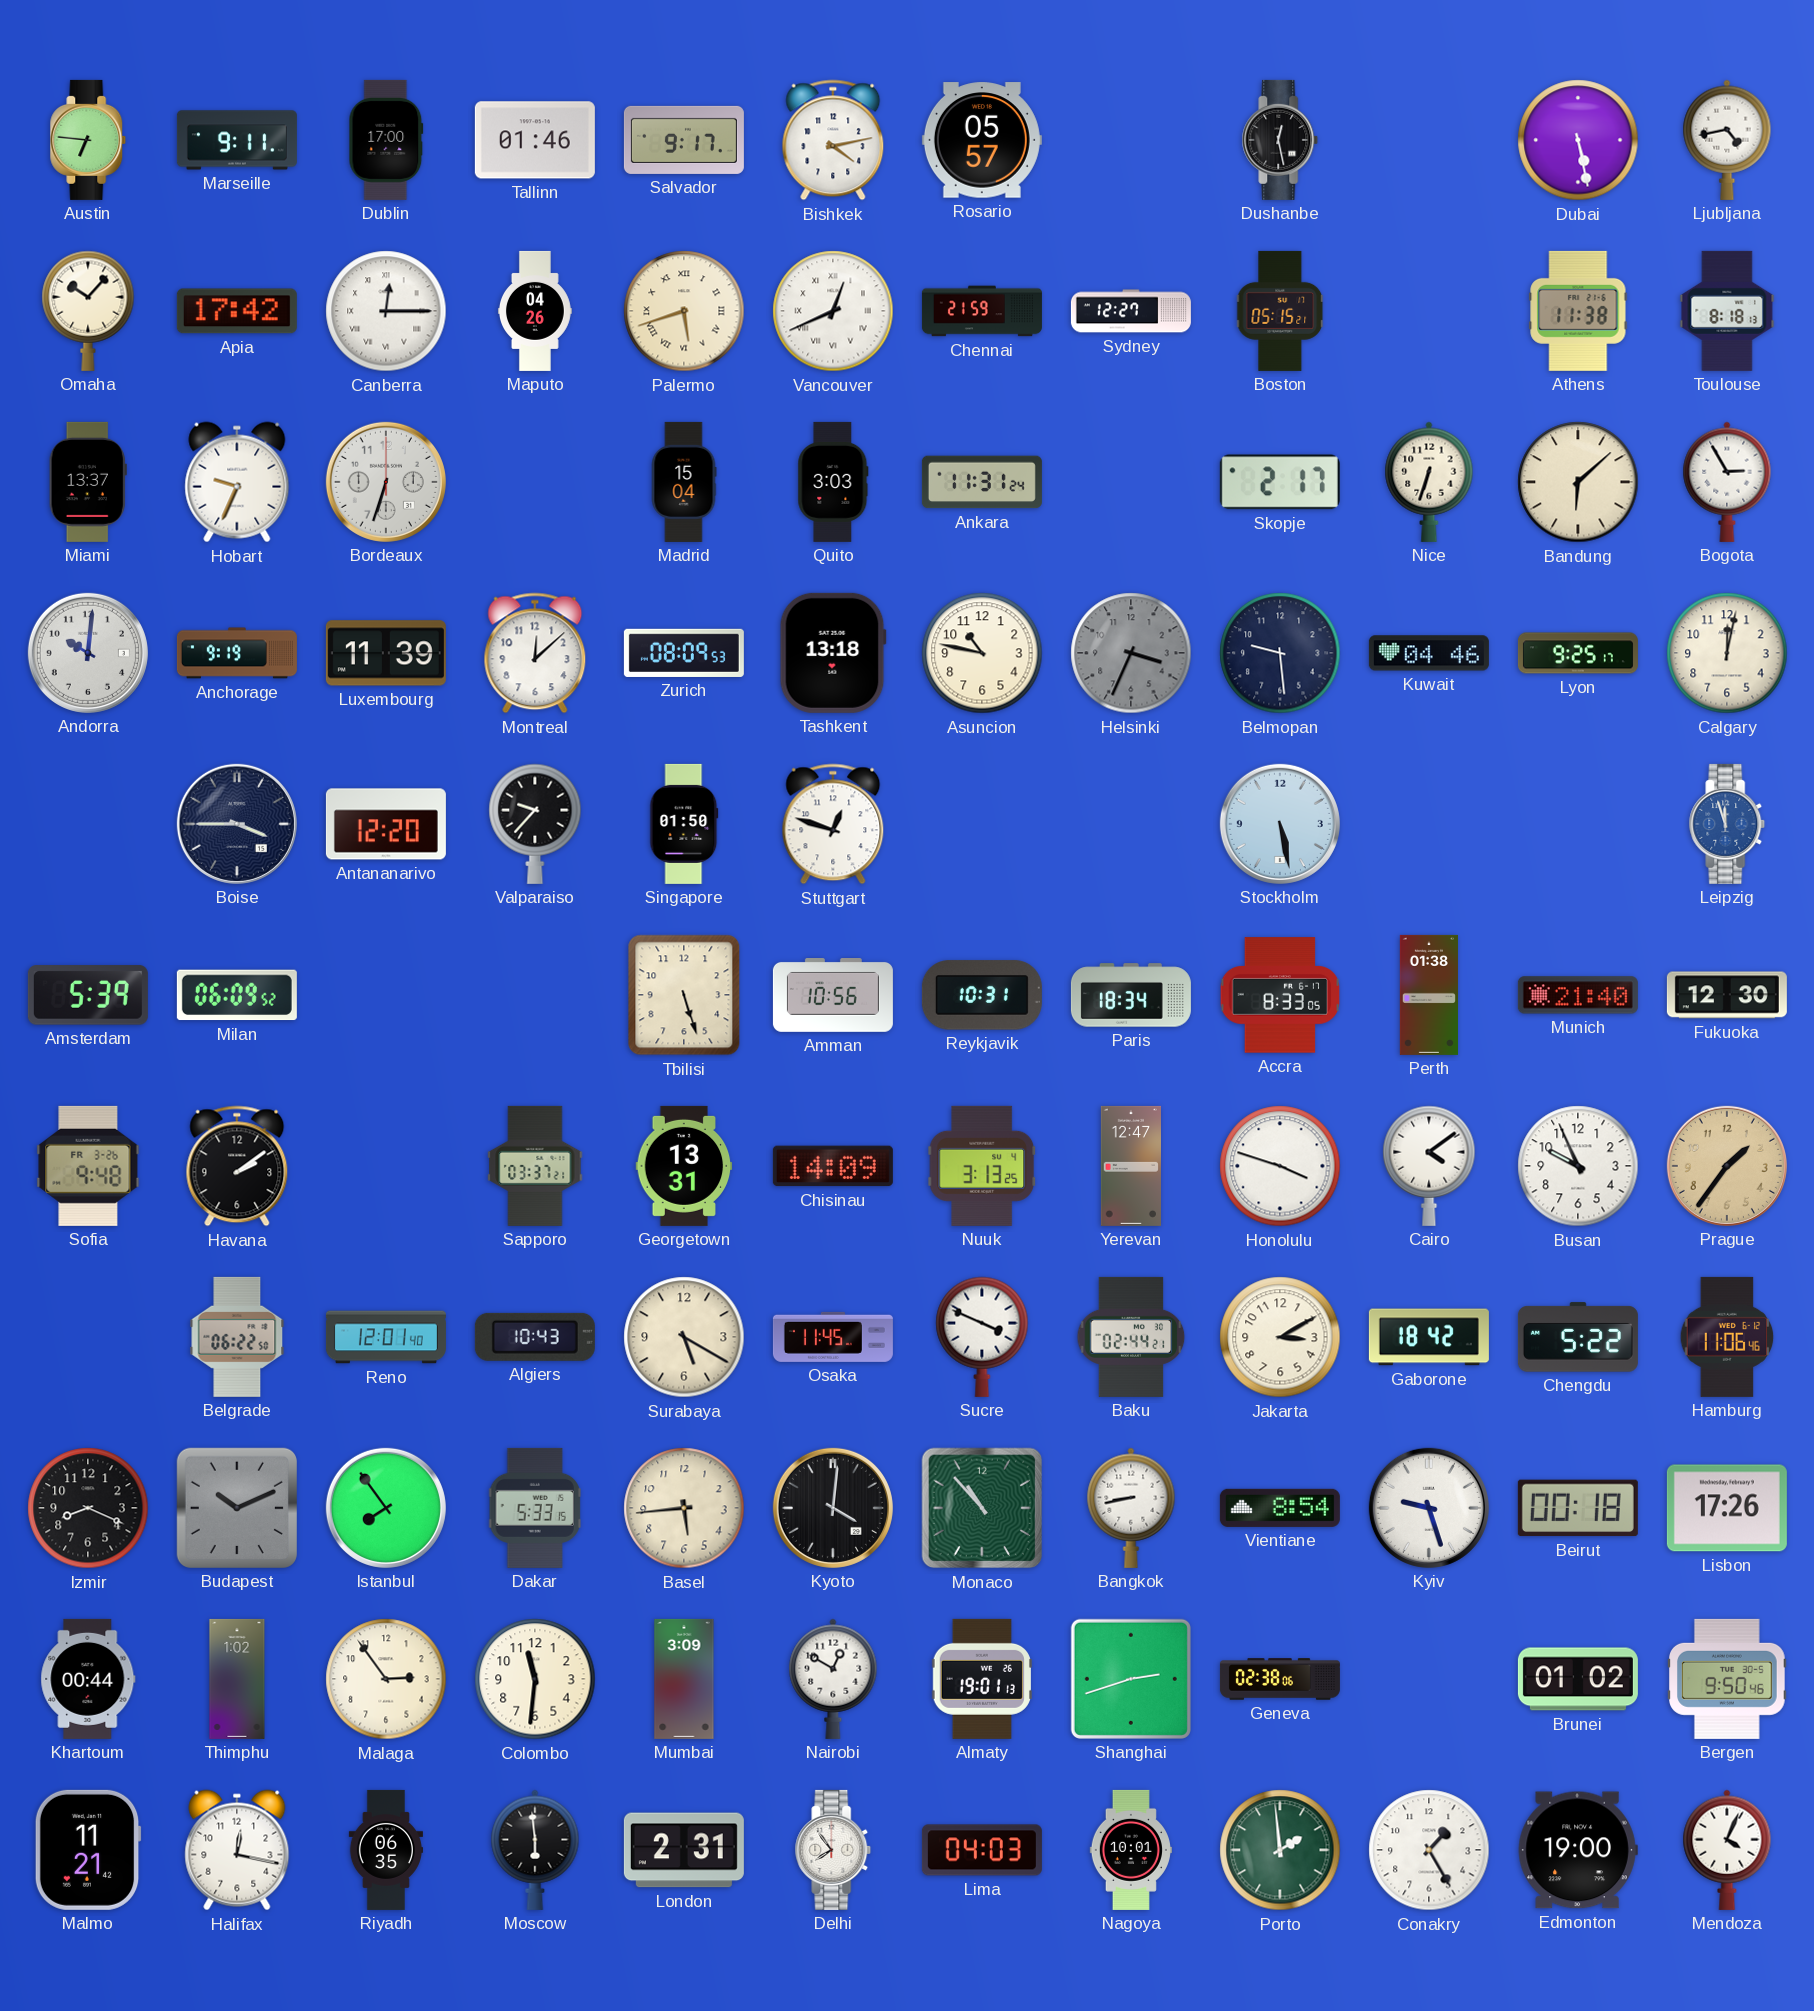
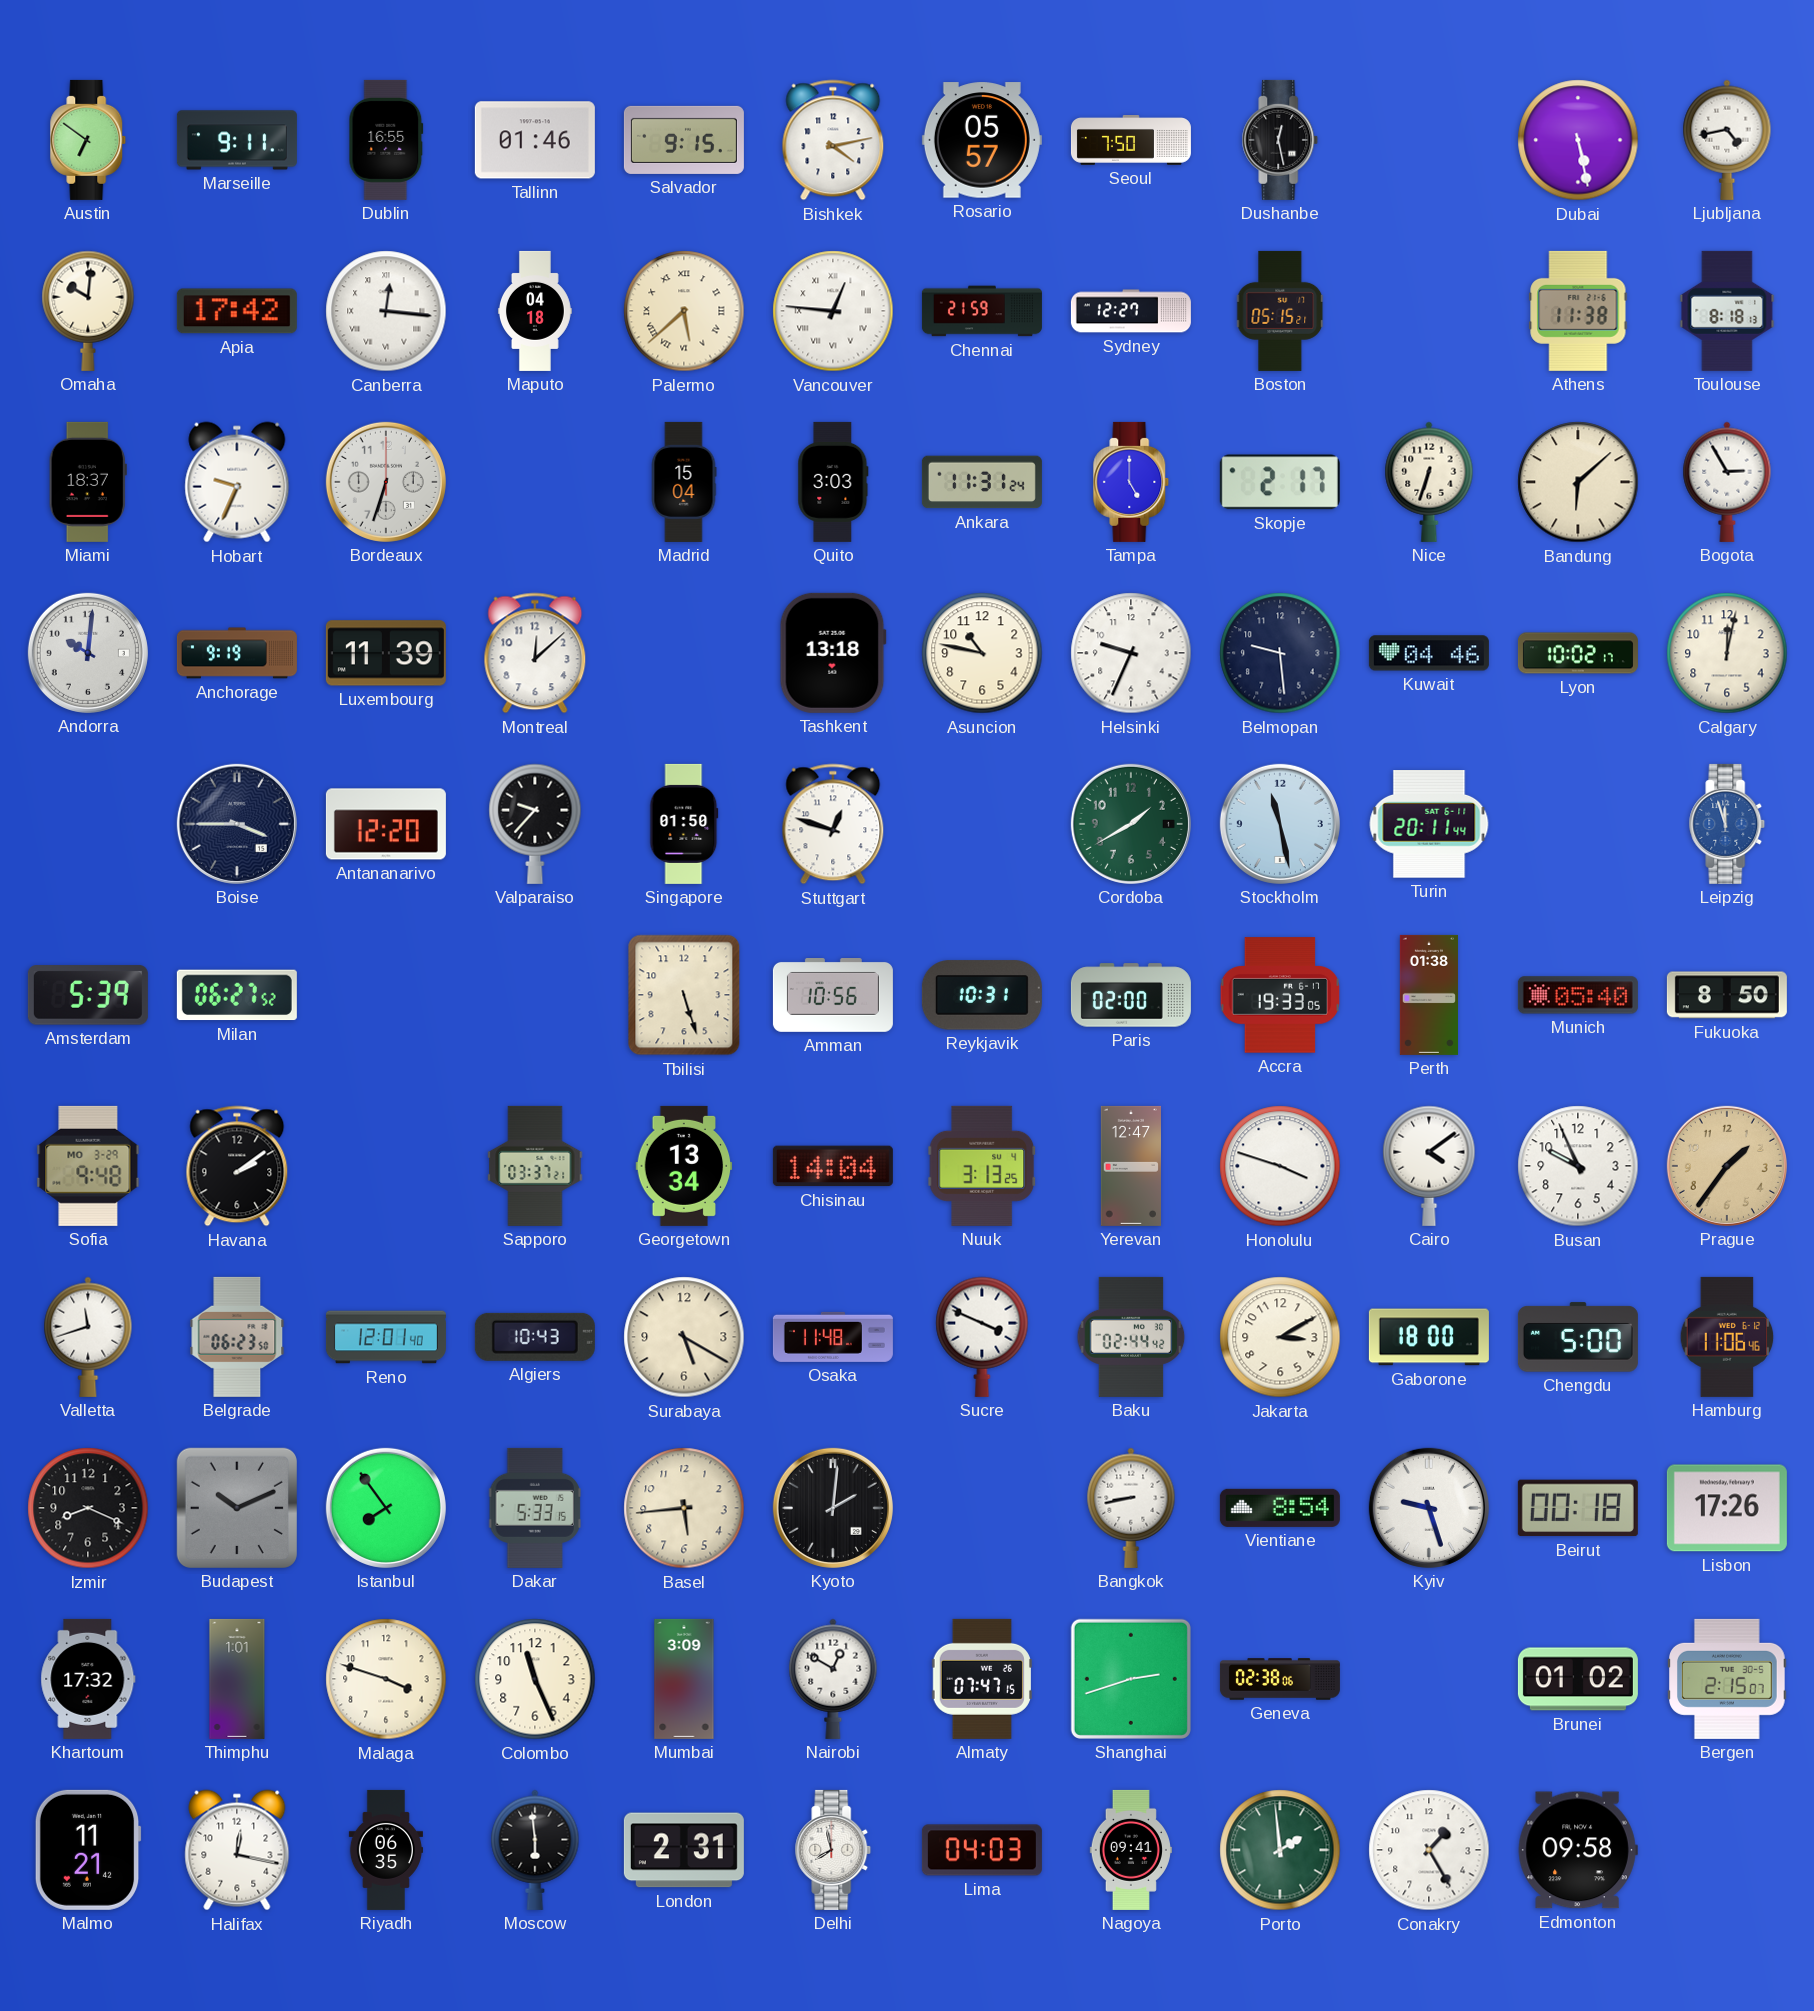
Austin: 6:46 -> 6:51 (88, 140)
Dublin: 17:00 -> 16:55 (386, 140)
Salvador: 9:17 -> 9:15 (684, 140)
Seoul: none -> 7:50 (1131, 141)
Omaha: 10:07 -> 10:01 (88, 311)
Canberra: 12:15 -> 12:16 (386, 311)
Maputo: 04:26 -> 04:18 (535, 311)
Palermo: 5:42 -> 5:38 (684, 311)
Vancouver: 12:41 -> 12:46 (833, 311)
Miami: 13:37 -> 18:37 (88, 482)
Tampa: none -> 5:00 (1131, 482)
Zurich: 08:09 -> none (684, 653)
Helsinki: 3:34 -> 9:34 (1131, 653)
Helsinki dial: grey -> white (1131, 653)
Lyon: 9:25 -> 10:02 (1578, 653)
Cordoba: none -> 1:40 (1131, 824)
Stockholm: 5:28 -> 11:28 (1280, 824)
Turin: none -> 20:11 (1429, 825)
Milan: 06:09 -> 06:27 (237, 995)
Paris: 18:34 -> 02:00 (1131, 995)
Accra: 8:33 -> 19:33 (1280, 995)
Munich: 21:40 -> 05:40 (1578, 995)
Fukuoka: 12:30 -> 8:50 (1727, 995)
Sofia date: FR 3-26 -> MO 3-29 (88, 1166)
Georgetown: 13:31 -> 13:34 (684, 1166)
Chisinau: 14:09 -> 14:04 (833, 1166)
Valletta: none -> 11:42 (88, 1337)
Belgrade: 06:22 -> 06:23 (237, 1337)
Osaka: 11:45 -> 11:48 (833, 1337)
Baku: 02:44:21 -> 02:44:42 (1131, 1337)
Gaborone: 18:42 -> 18:00 (1429, 1337)
Chengdu: 5:22 -> 5:00 (1578, 1337)
Kyoto: 4:01 -> 2:01 (833, 1508)
Monaco: 10:53 -> none (982, 1508)
Khartoum: 00:44 -> 17:32 (88, 1679)
Thimphu: 1:02 -> 1:01 (237, 1679)
Malaga: 2:54 -> 3:48 (386, 1679)
Colombo: 11:31 -> 11:26 (535, 1679)
Almaty: 19:01 -> 07:47 (982, 1679)
Bergen: 9:50 -> 2:15 (1728, 1679)
Delhi: 7:54 -> 7:58 (833, 1850)
Nagoya: 10:01 -> 09:41 (1131, 1850)
Edmonton: 19:00 -> 09:58 (1578, 1850)
Mendoza: 4:04 -> none (1727, 1850)
